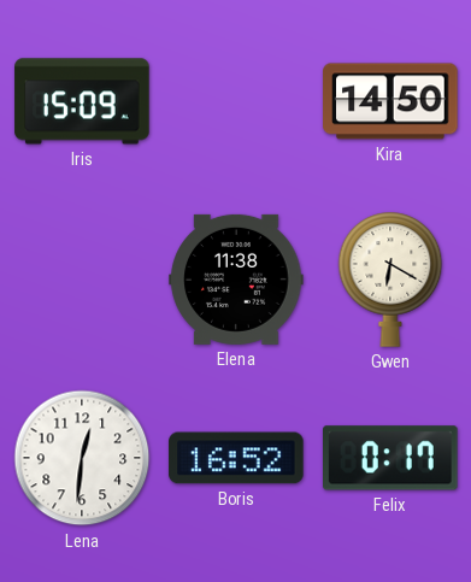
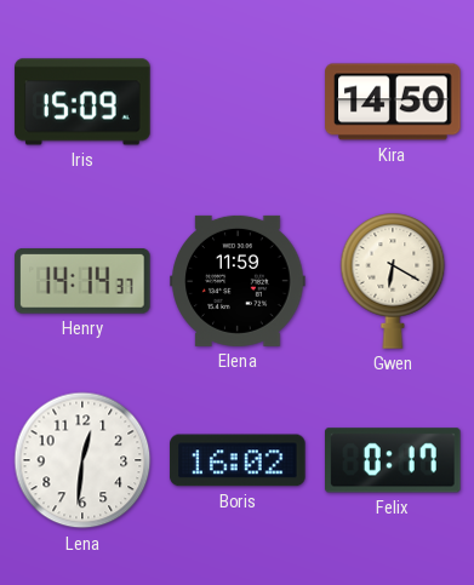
Henry: none -> 14:14 (82, 282)
Elena: 11:38 -> 11:59 (238, 281)
Boris: 16:52 -> 16:02 (238, 460)
